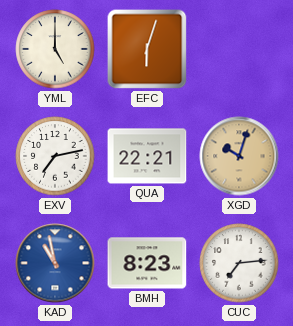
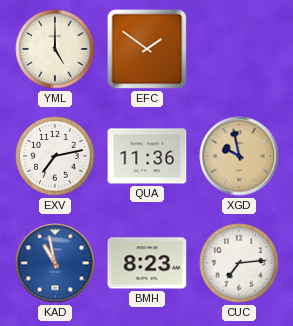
EFC: 6:03 -> 1:51 (147, 49)
QUA: 22:21 -> 11:36 (147, 156)
XGD: 10:03 -> 9:58 (239, 156)
